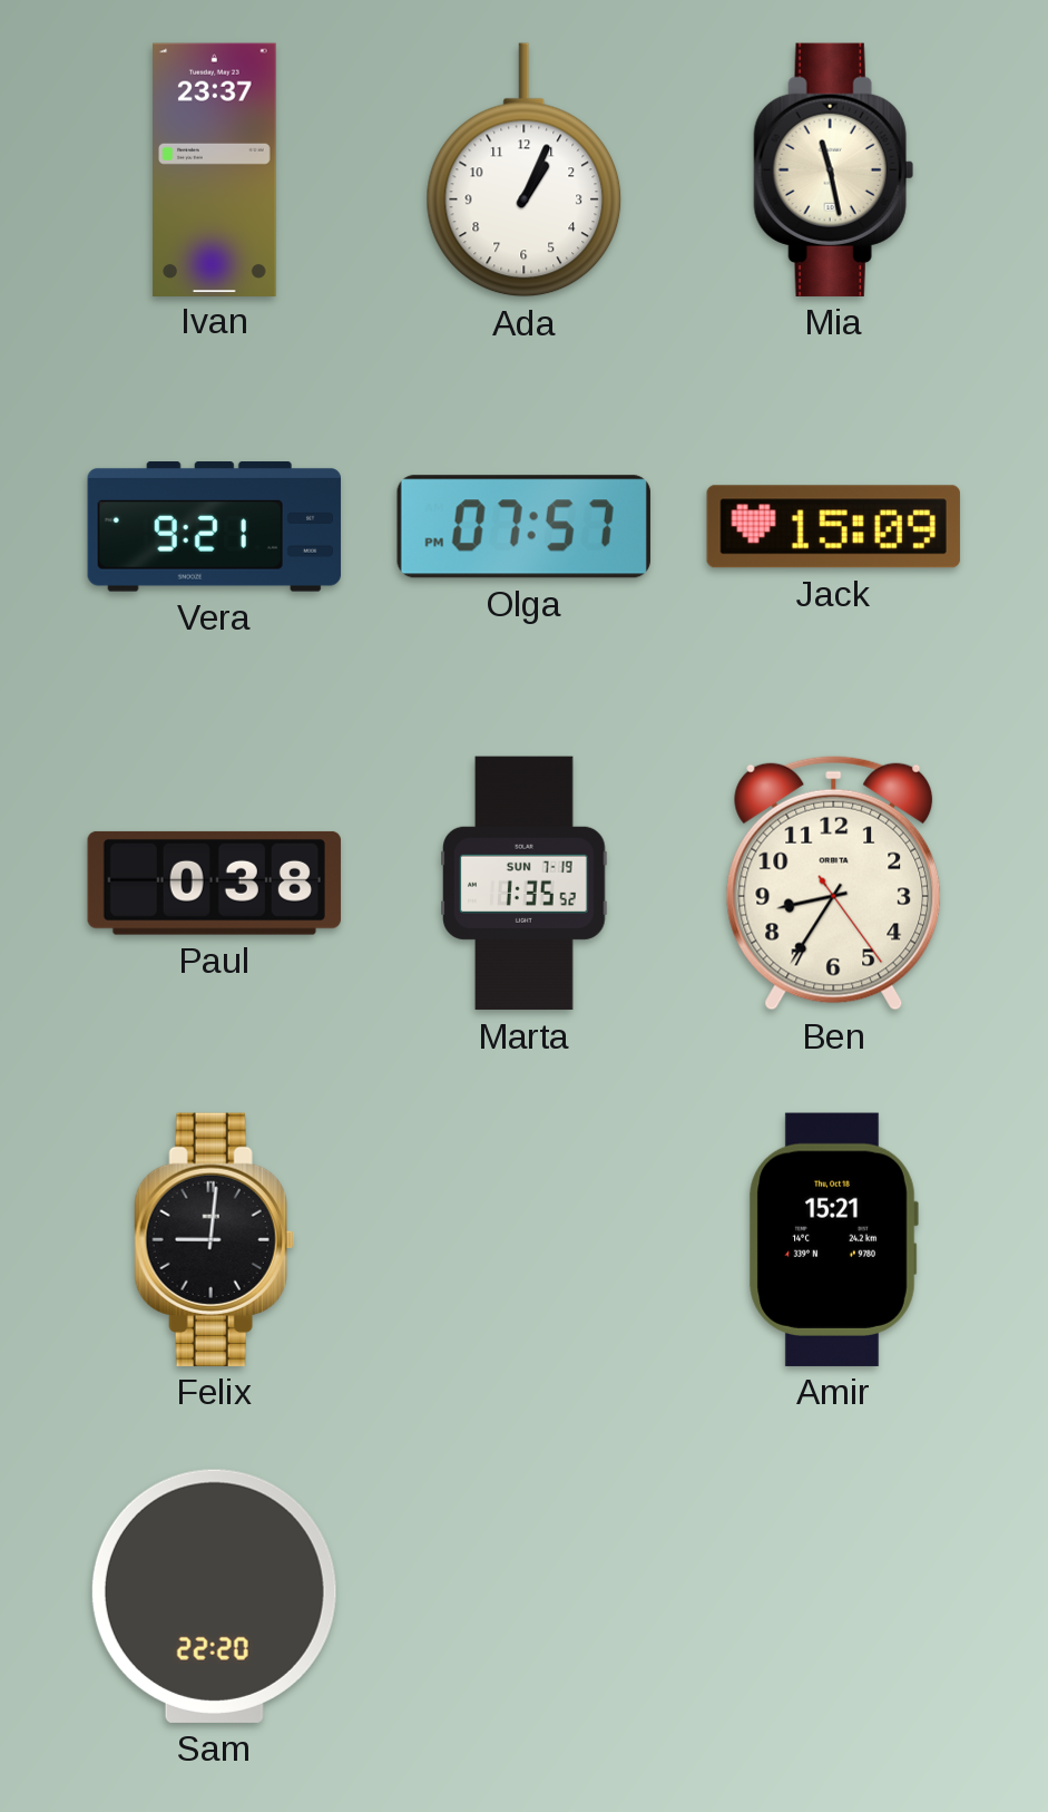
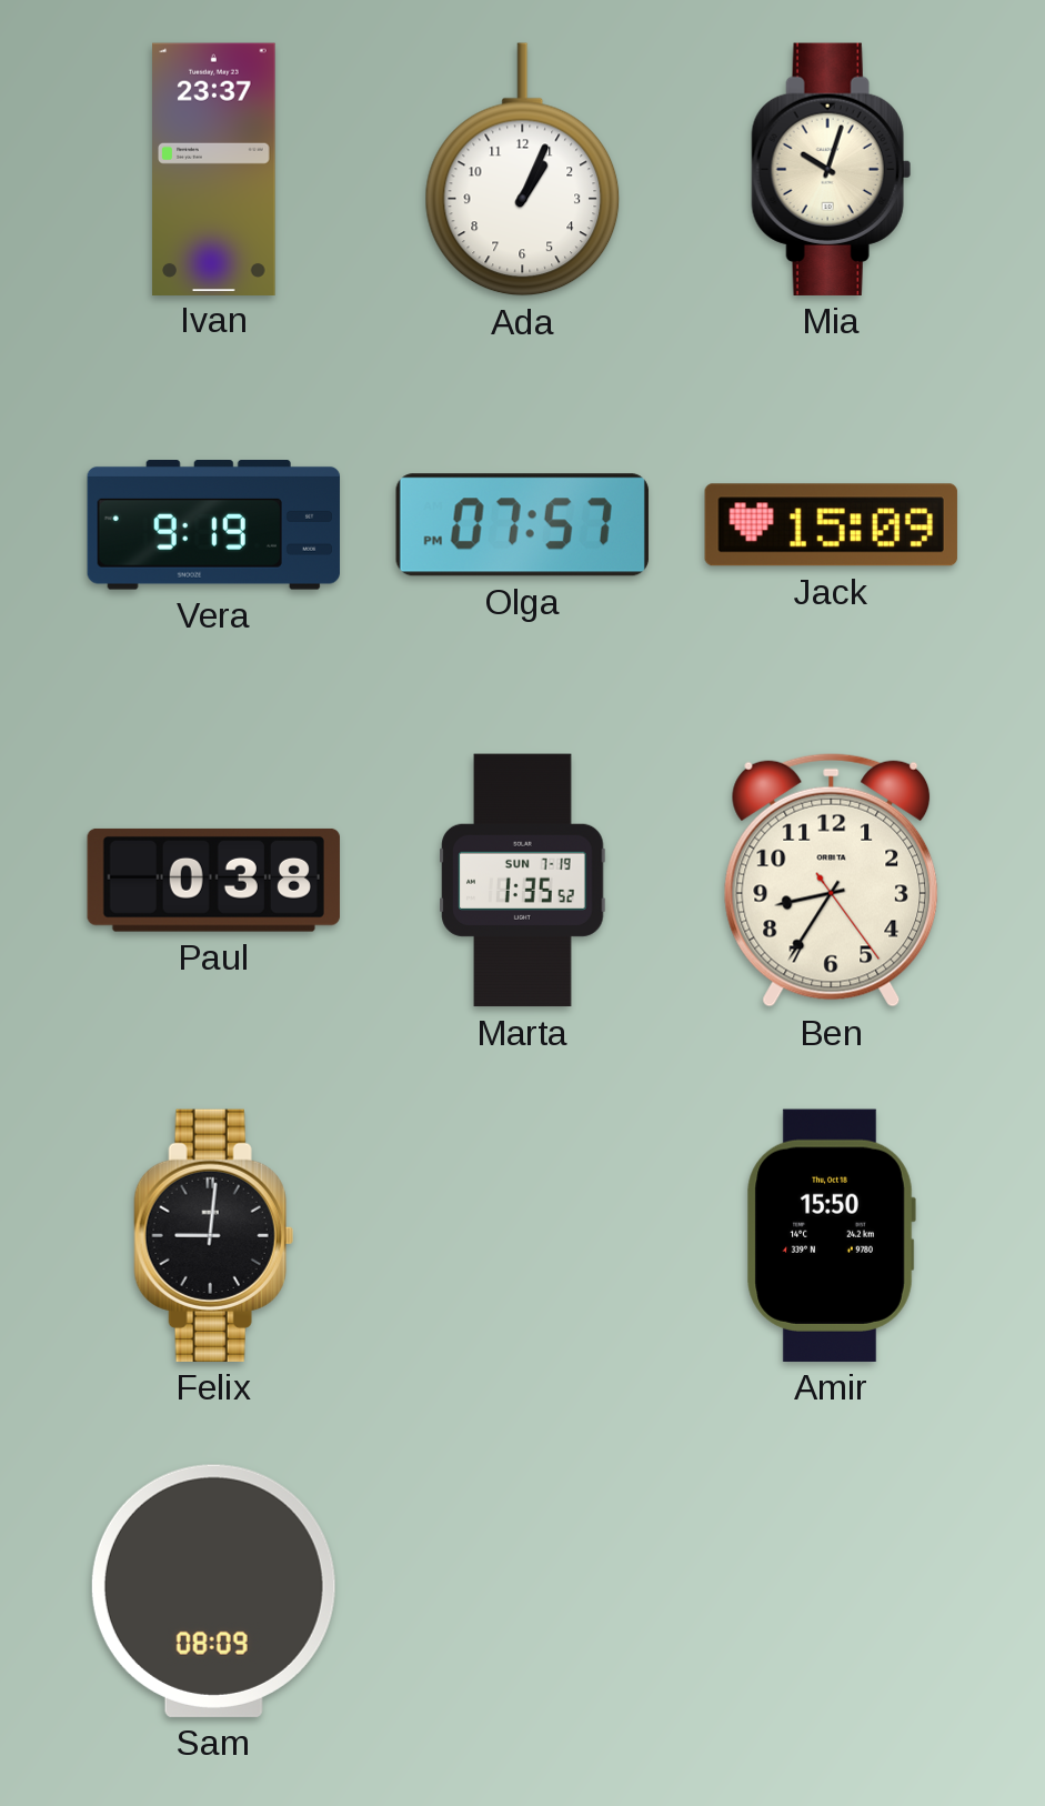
Mia: 11:28 -> 10:03 (831, 169)
Vera: 9:21 -> 9:19 (213, 525)
Amir: 15:21 -> 15:50 (831, 1235)
Sam: 22:20 -> 08:09 (213, 1591)
